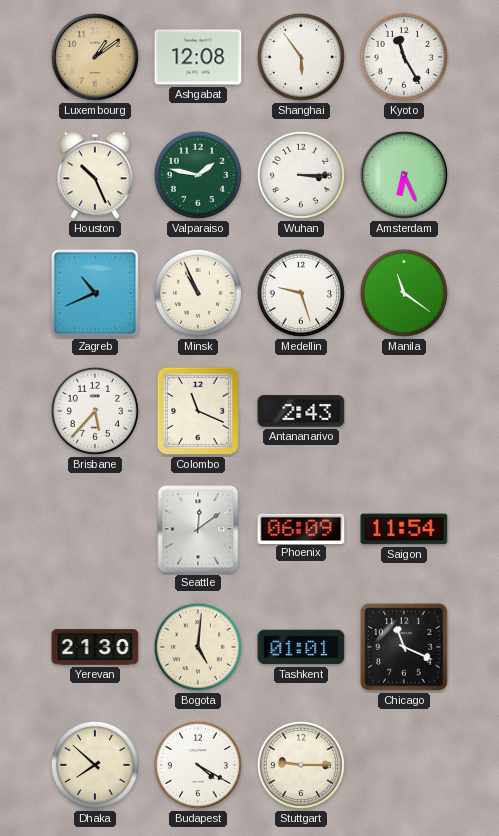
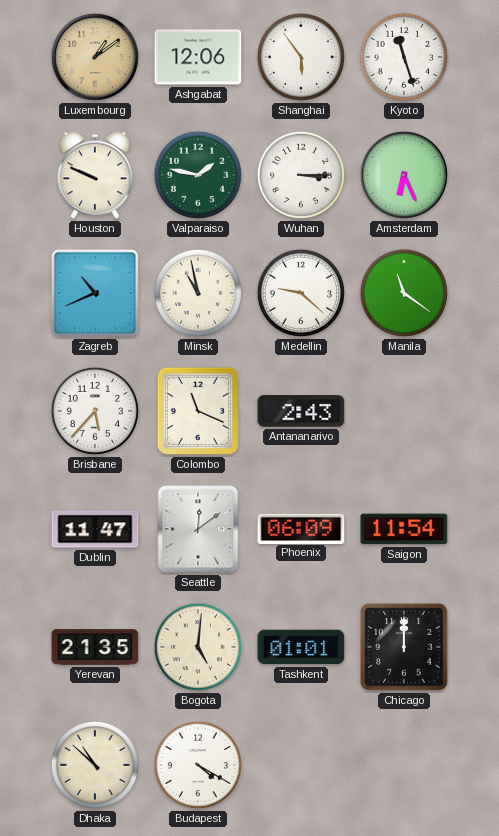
Ashgabat: 12:08 -> 12:06 (198, 57)
Kyoto: 11:25 -> 11:27 (404, 57)
Houston: 10:26 -> 9:49 (95, 175)
Minsk: 10:56 -> 10:58 (198, 293)
Medellin: 9:27 -> 9:22 (301, 293)
Dublin: none -> 11:47 (95, 529)
Yerevan: 21:30 -> 21:35 (95, 647)
Chicago: 11:19 -> 12:00 (404, 647)
Dhaka: 7:52 -> 10:52 (95, 765)
Stuttgart: 9:15 -> none (301, 765)
